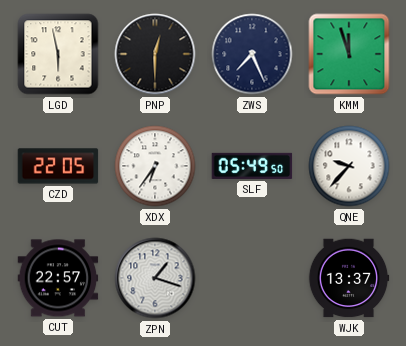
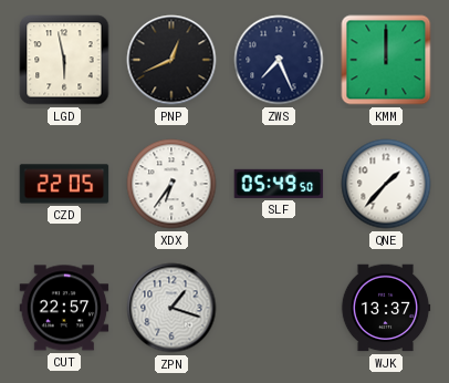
PNP: 12:30 -> 12:41 (171, 60)
KMM: 11:57 -> 12:00 (386, 60)
QNE: 9:37 -> 1:37 (386, 184)
